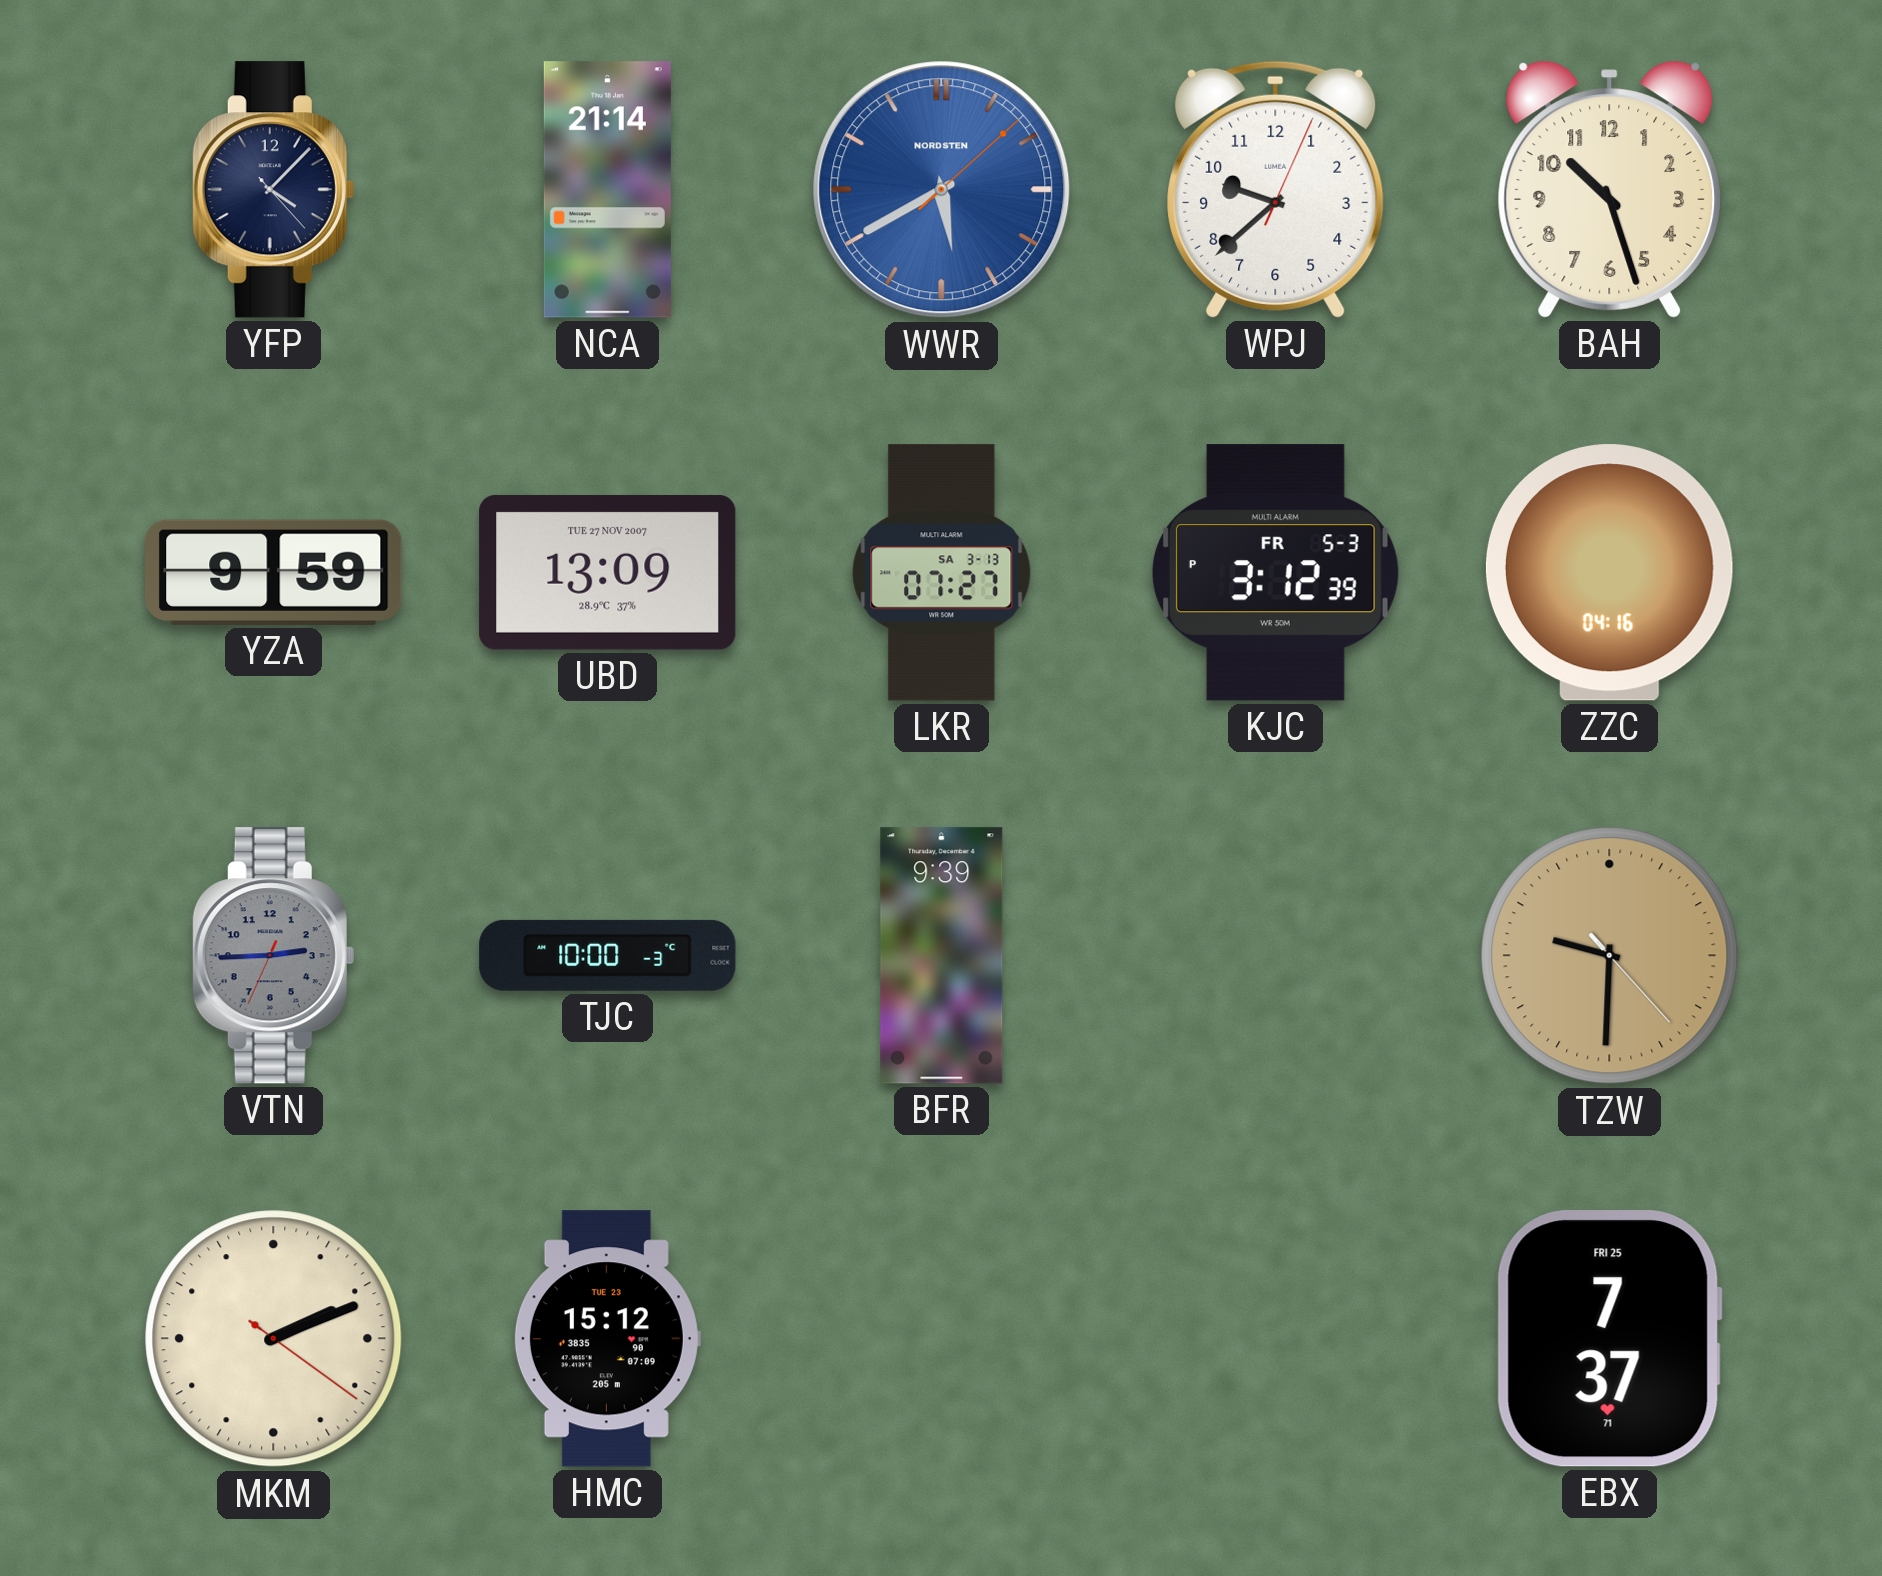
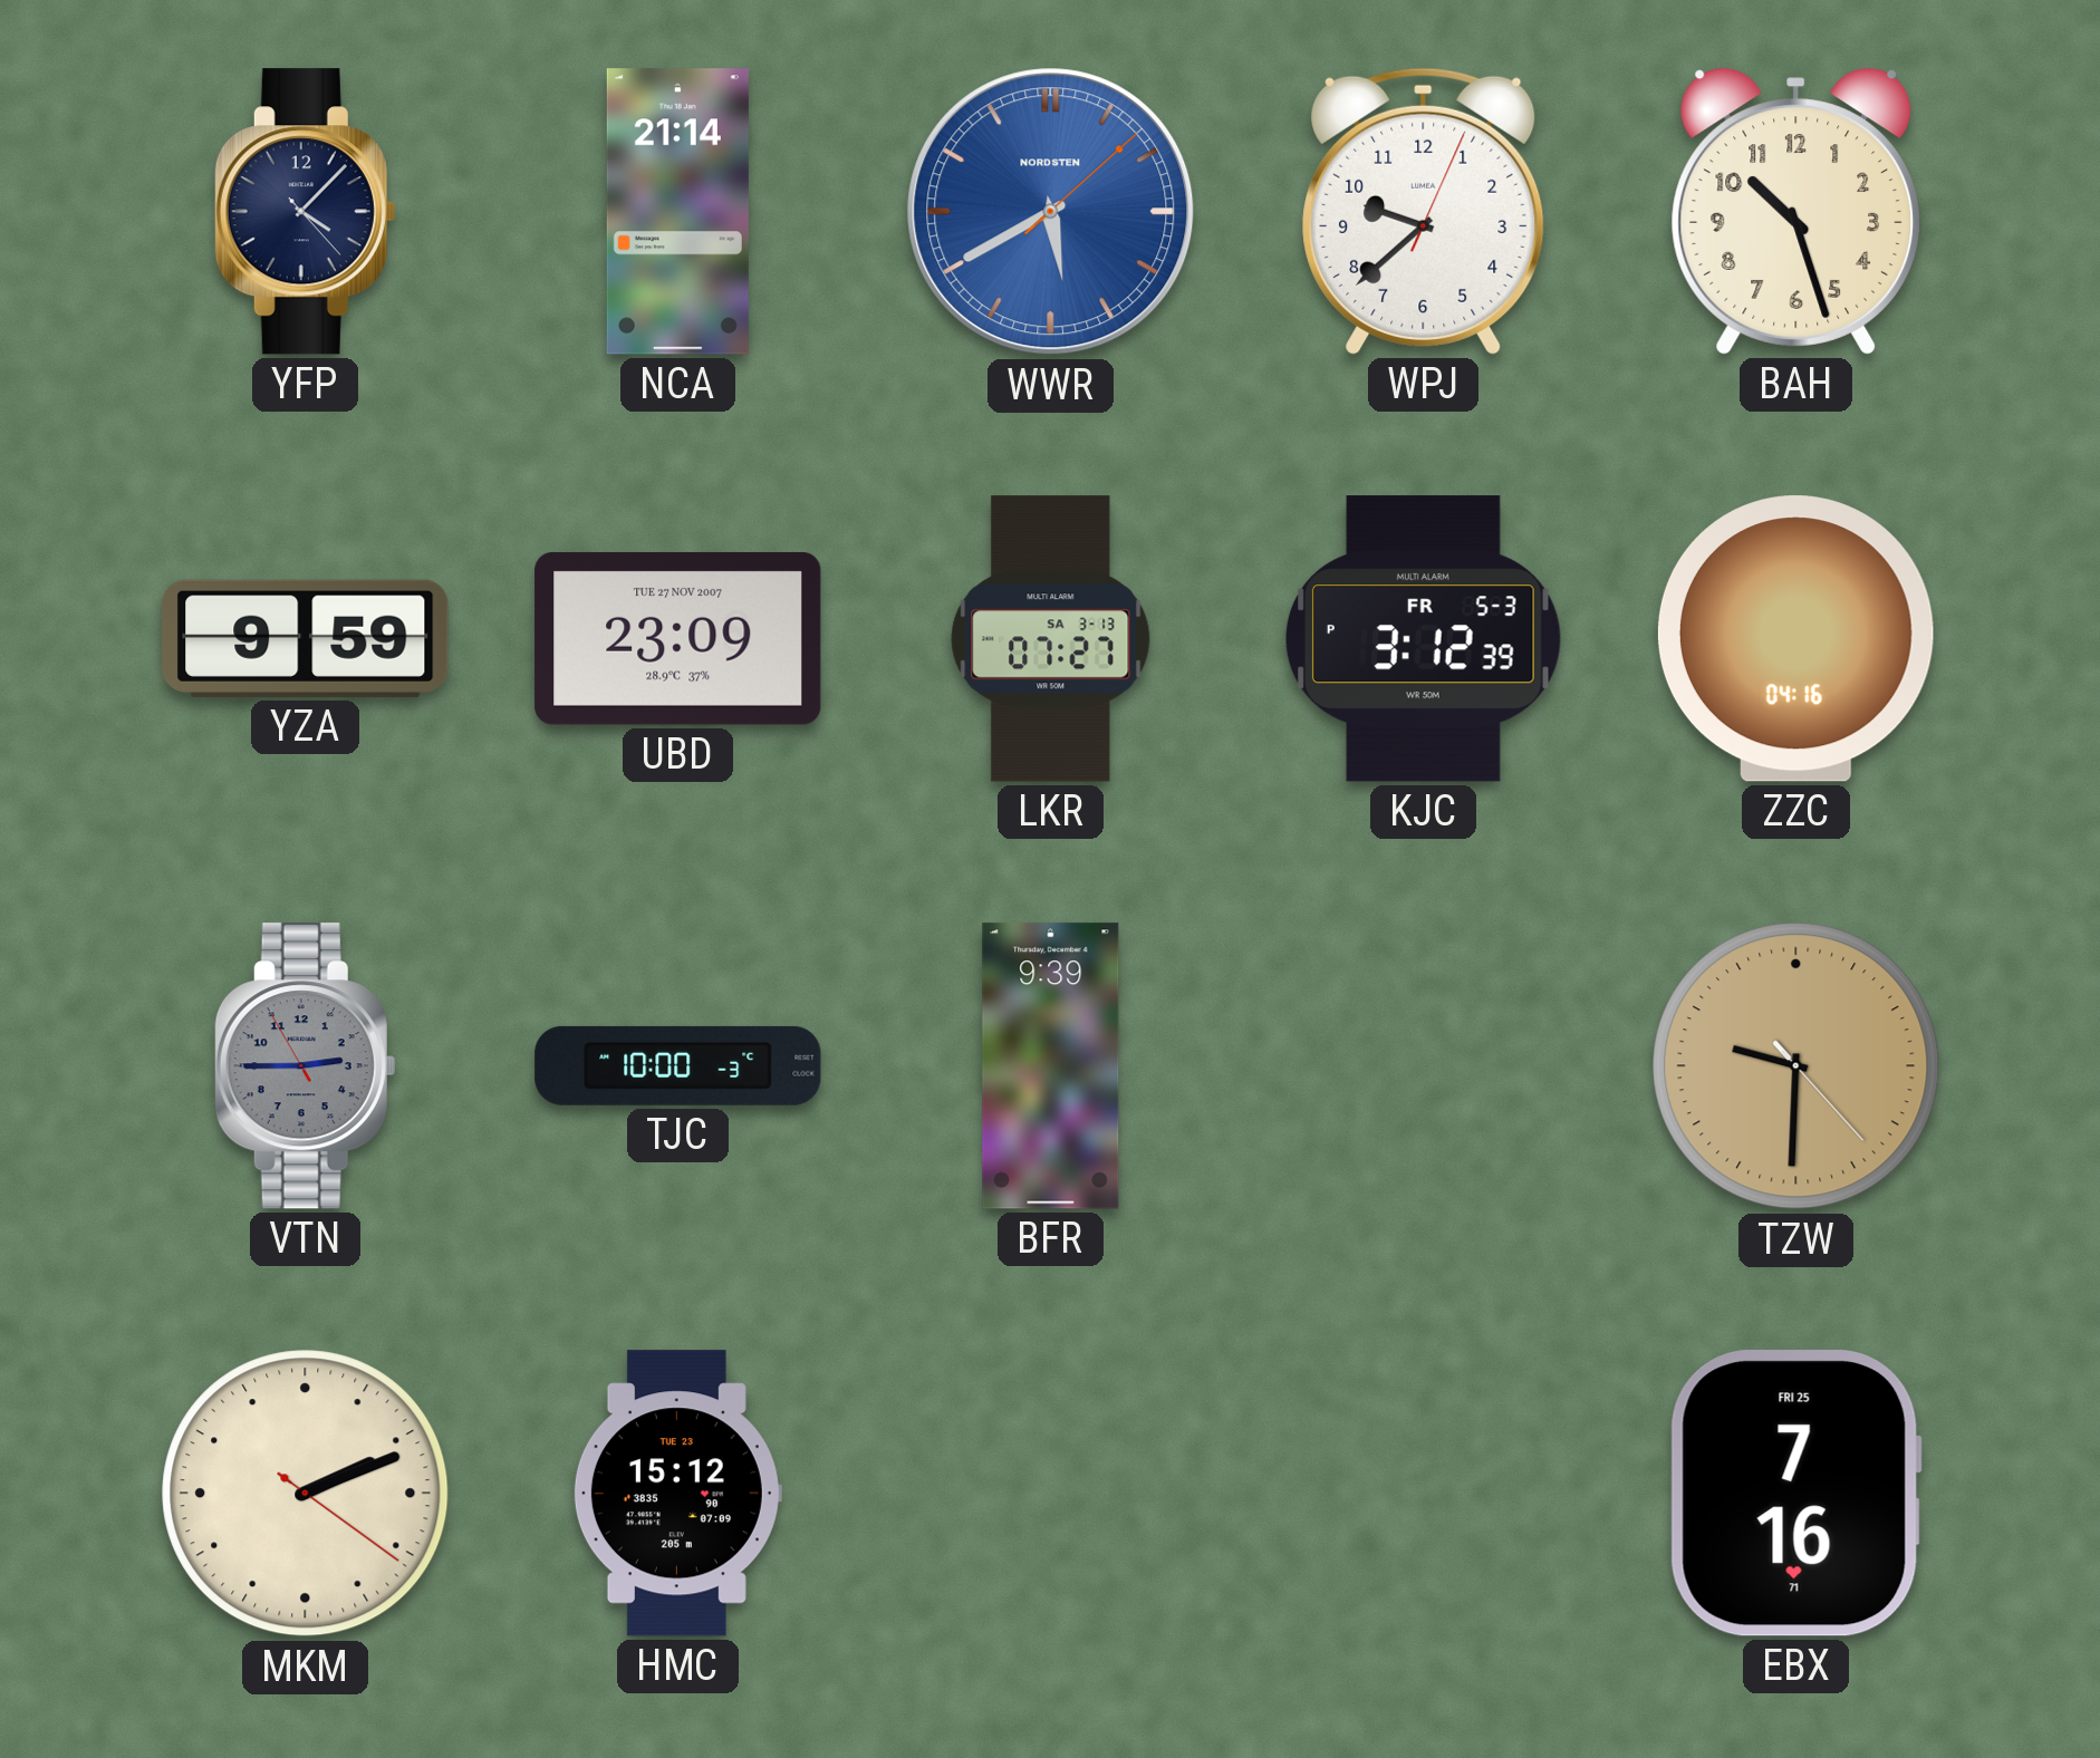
UBD: 13:09 -> 23:09 (678, 638)
VTN: 2:44:34 -> 2:44:55 (305, 1066)
EBX: 7:37 -> 7:16 (1795, 1494)
